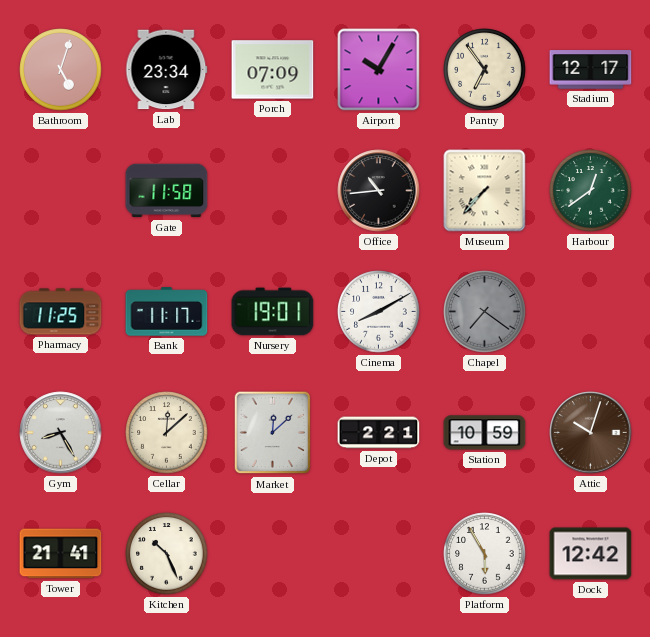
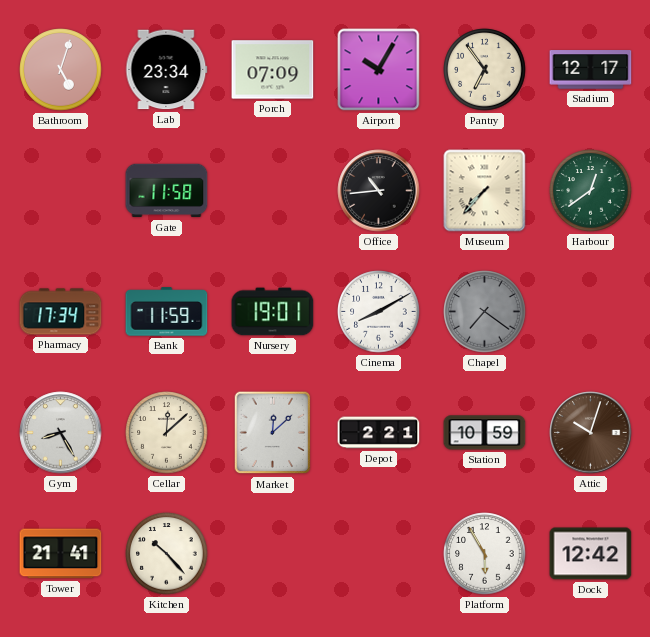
Pharmacy: 11:25 -> 17:34 (61, 312)
Bank: 11:17 -> 11:59 (167, 312)
Kitchen: 10:26 -> 10:23 (167, 554)
